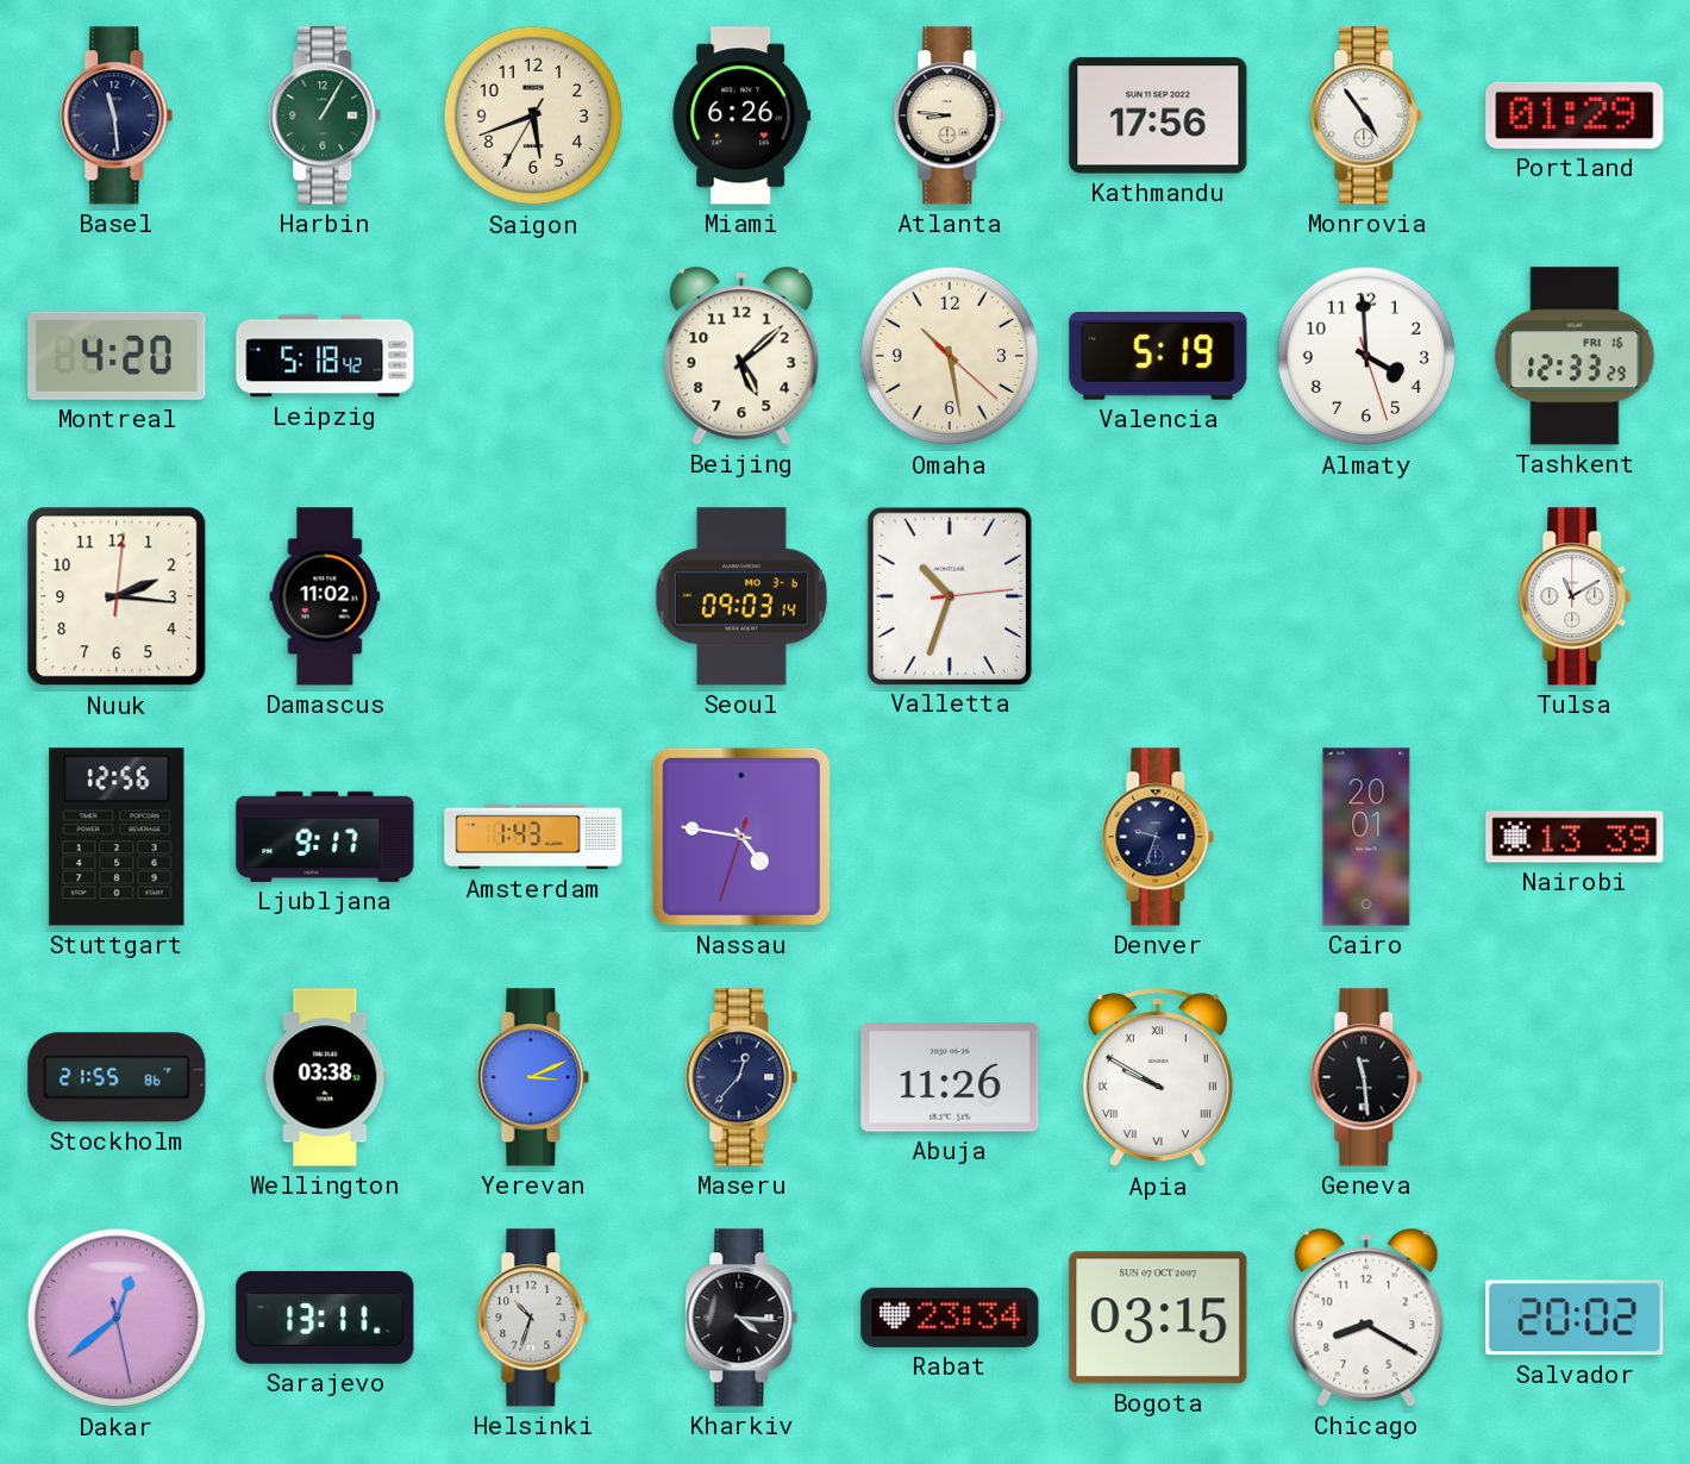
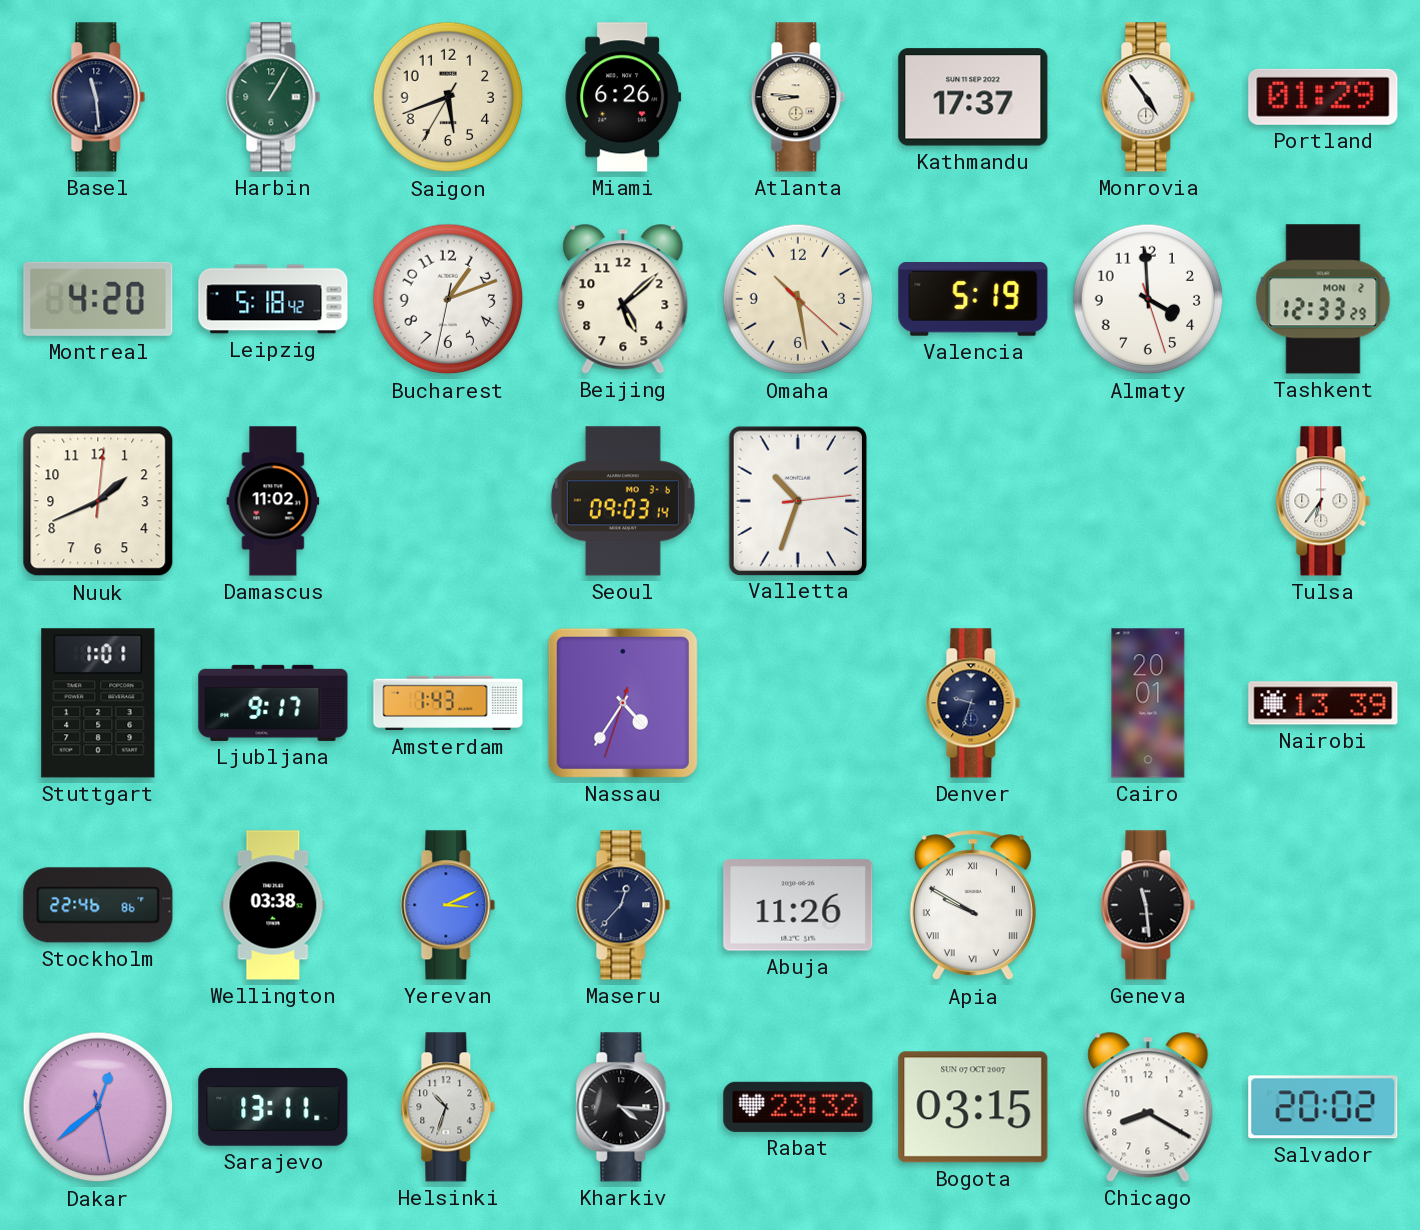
Kathmandu: 17:56 -> 17:37 (973, 97)
Bucharest: none -> 1:11 (448, 299)
Tashkent date: FRI 16 -> MON 2 (1323, 299)
Nuuk: 2:16 -> 1:41 (98, 501)
Tulsa: 11:10 -> 6:36 (1323, 501)
Stuttgart: 12:56 -> 1:01 (98, 703)
Nassau: 4:46 -> 4:35 (623, 703)
Stockholm: 21:55 -> 22:46 (98, 905)
Rabat: 23:34 -> 23:32 (798, 1107)
